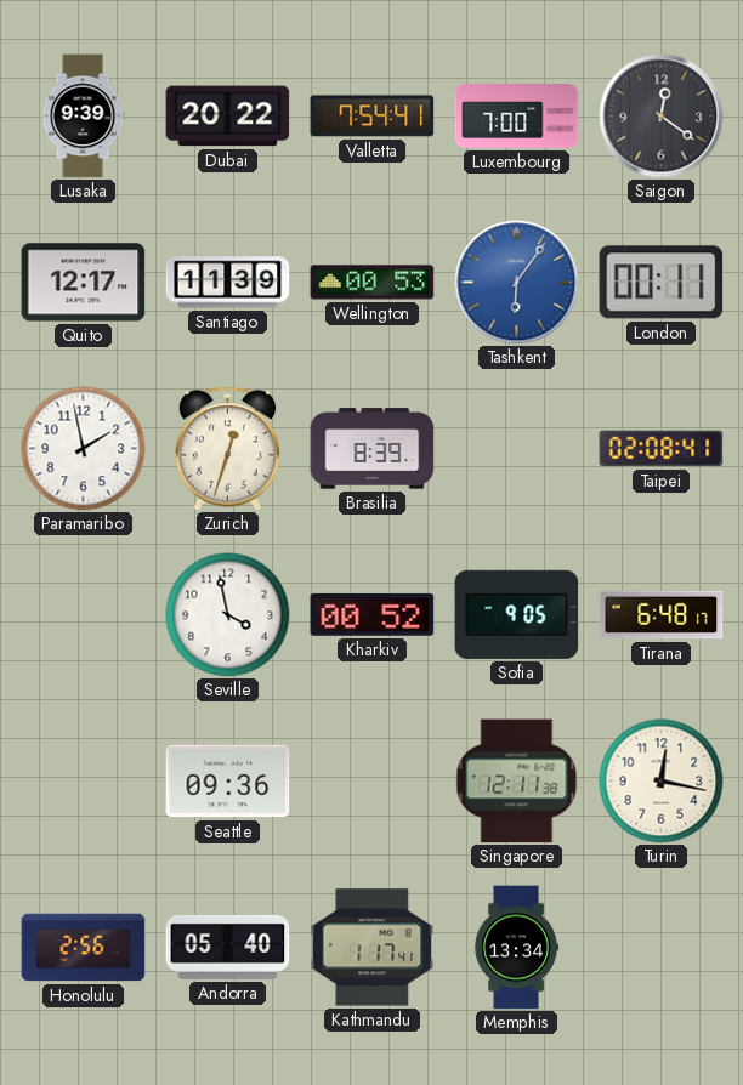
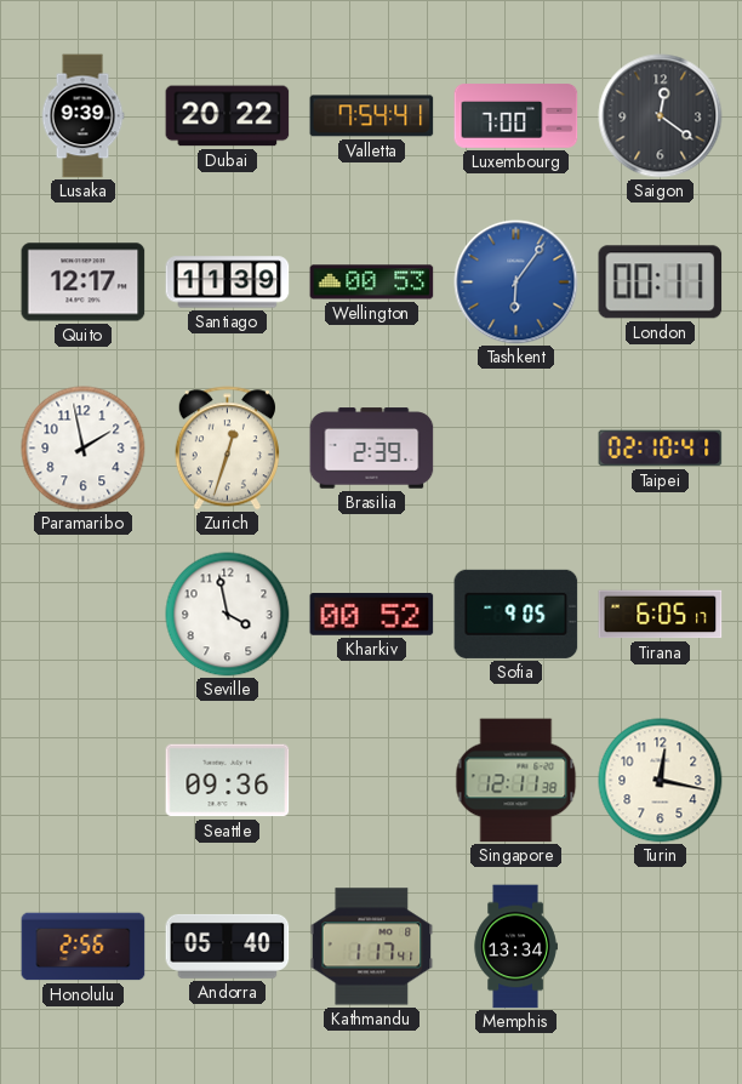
Brasilia: 8:39 -> 2:39 (372, 449)
Taipei: 02:08 -> 02:10 (661, 449)
Tirana: 6:48 -> 6:05 (661, 615)
